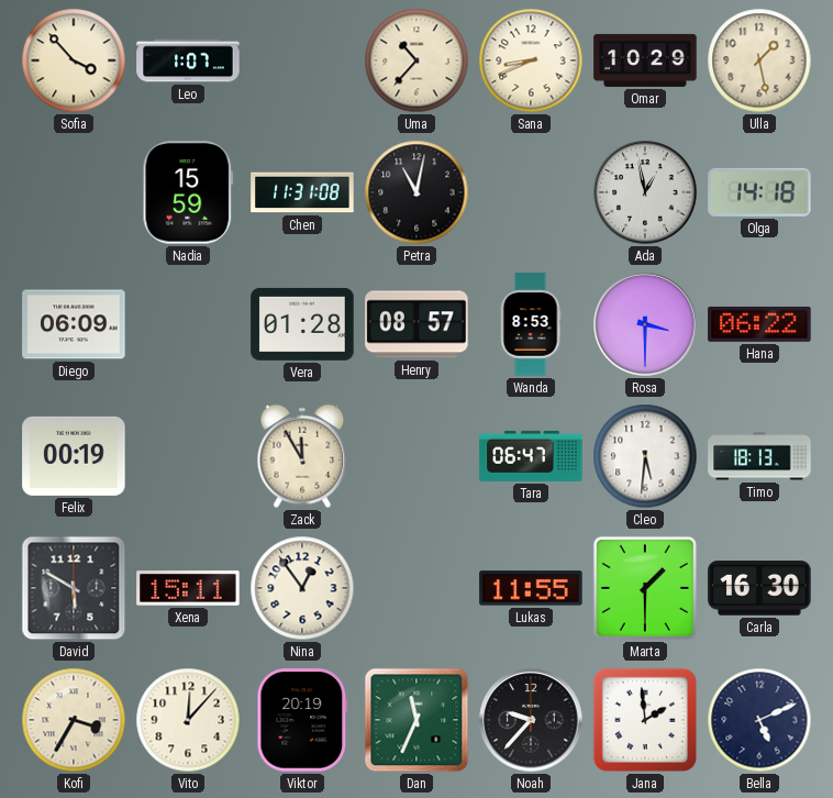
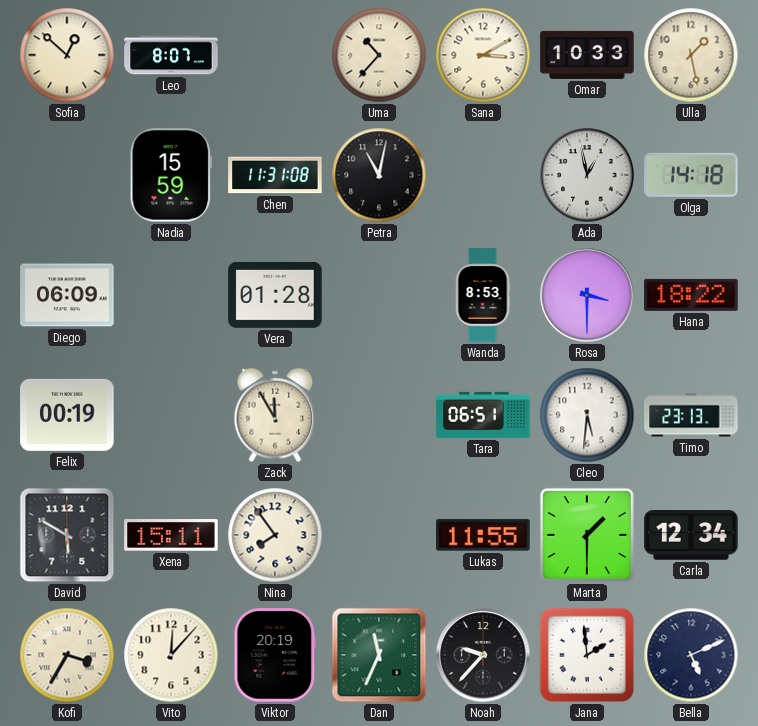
Sofia: 3:53 -> 12:52 (67, 55)
Leo: 1:07 -> 8:07 (171, 55)
Sana: 8:41 -> 3:10 (483, 55)
Omar: 10:29 -> 10:33 (587, 55)
Henry: 08:57 -> none (416, 324)
Hana: 06:22 -> 18:22 (691, 295)
Tara: 06:47 -> 06:51 (483, 415)
Timo: 18:13 -> 23:13 (691, 415)
Nina: 12:54 -> 7:54 (275, 535)
Carla: 16:30 -> 12:34 (691, 535)
